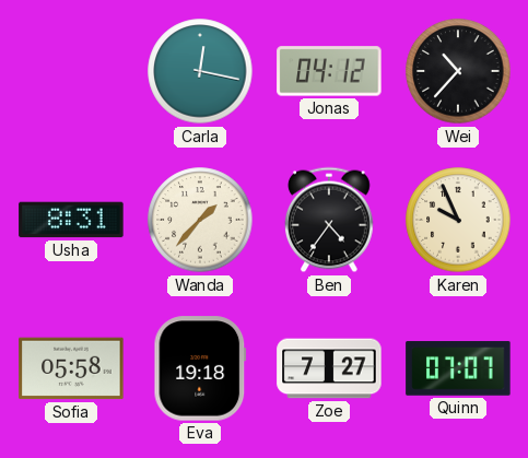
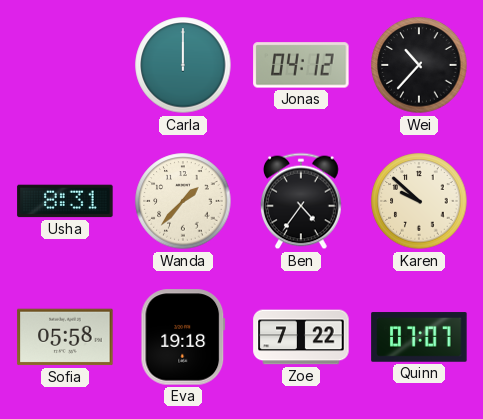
Carla: 12:17 -> 12:00 (183, 65)
Karen: 9:56 -> 9:52 (419, 201)
Zoe: 7:27 -> 7:22 (301, 337)
